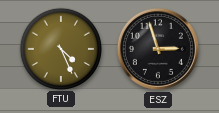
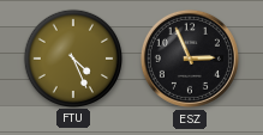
ESZ: 2:57 -> 2:56 (190, 59)
